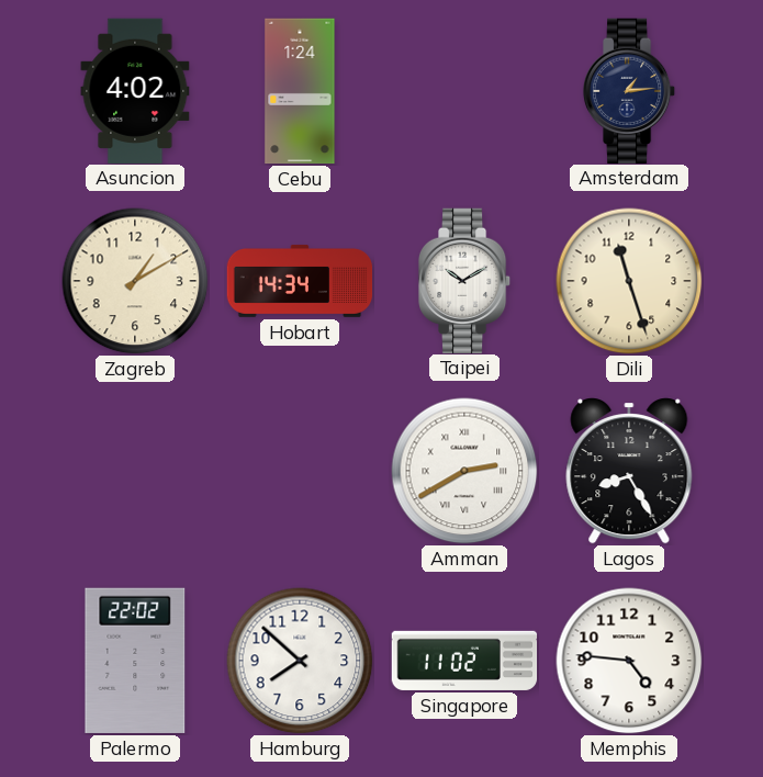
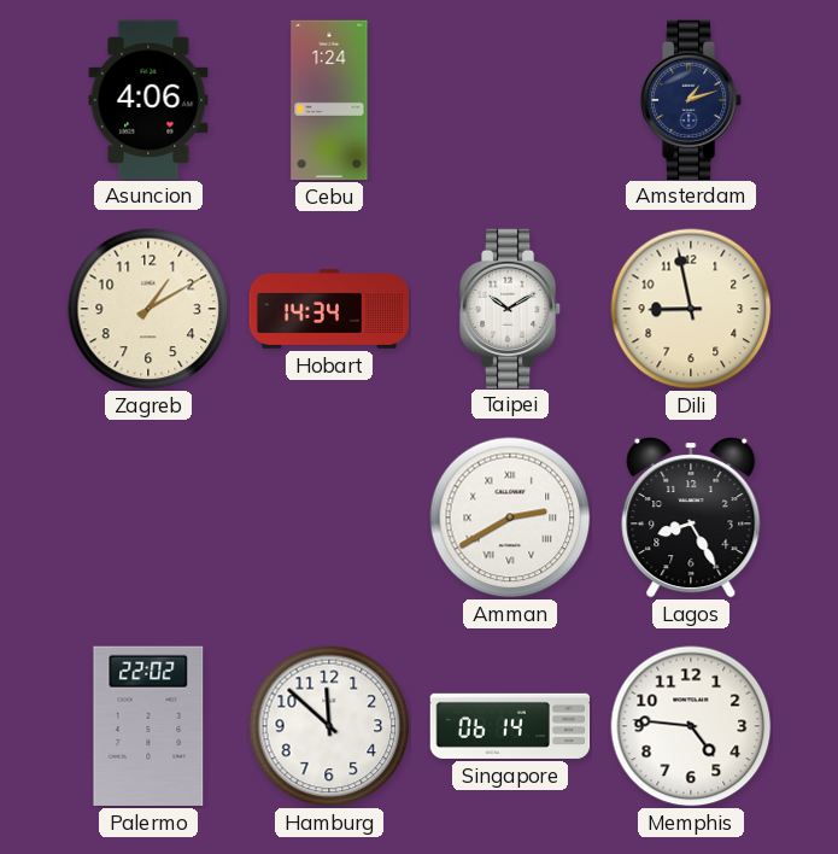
Asuncion: 4:02 -> 4:06 (148, 99)
Amsterdam: 1:14 -> 1:12 (691, 99)
Dili: 11:27 -> 8:58 (691, 309)
Hamburg: 7:52 -> 11:52 (329, 726)
Singapore: 11:02 -> 06:14 (510, 726)
